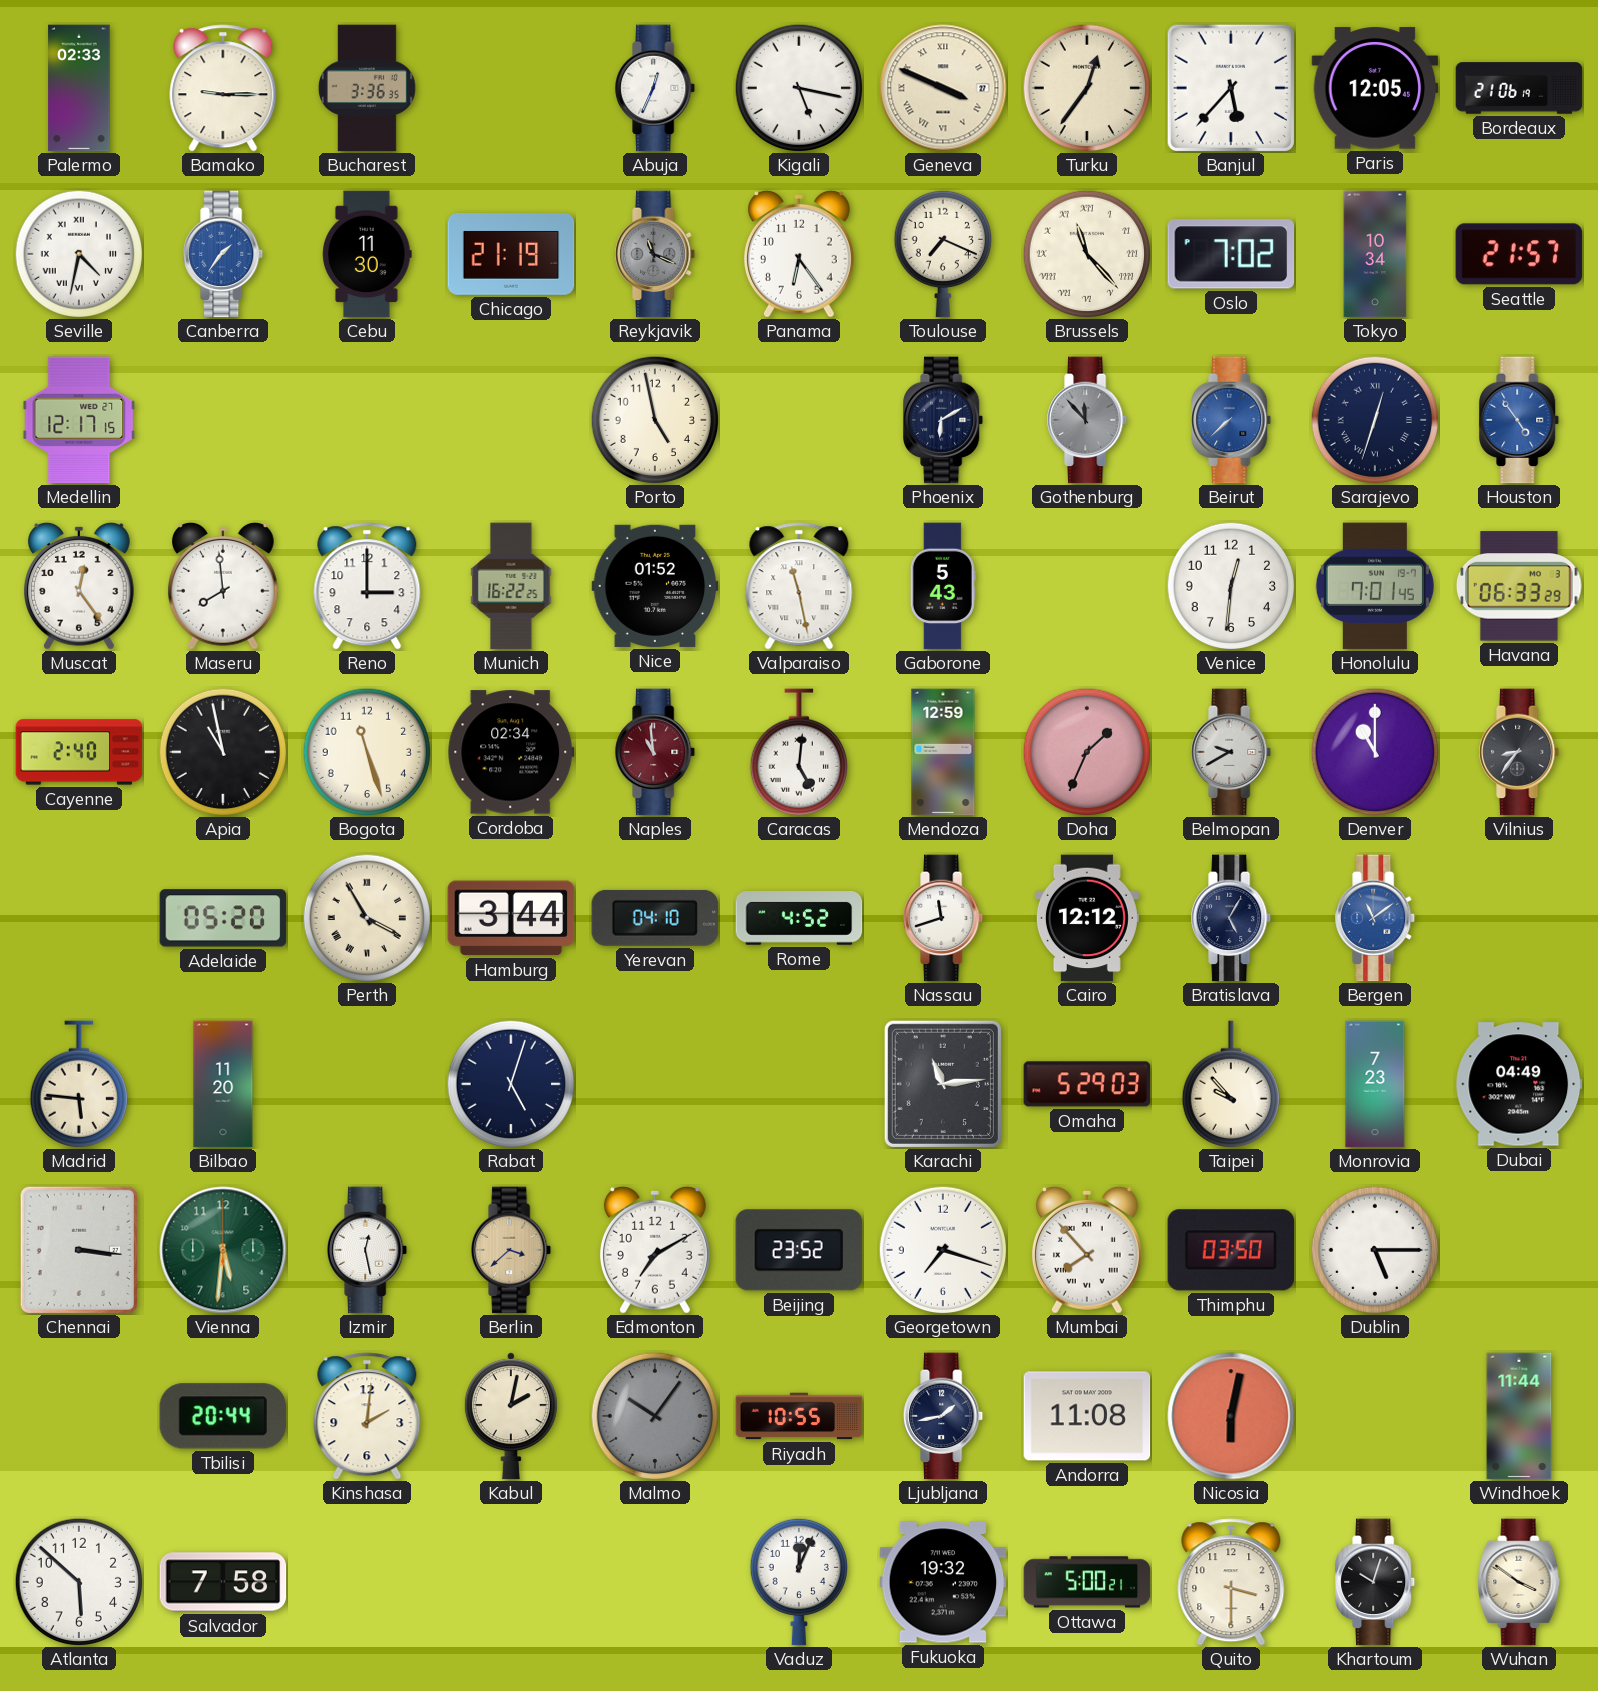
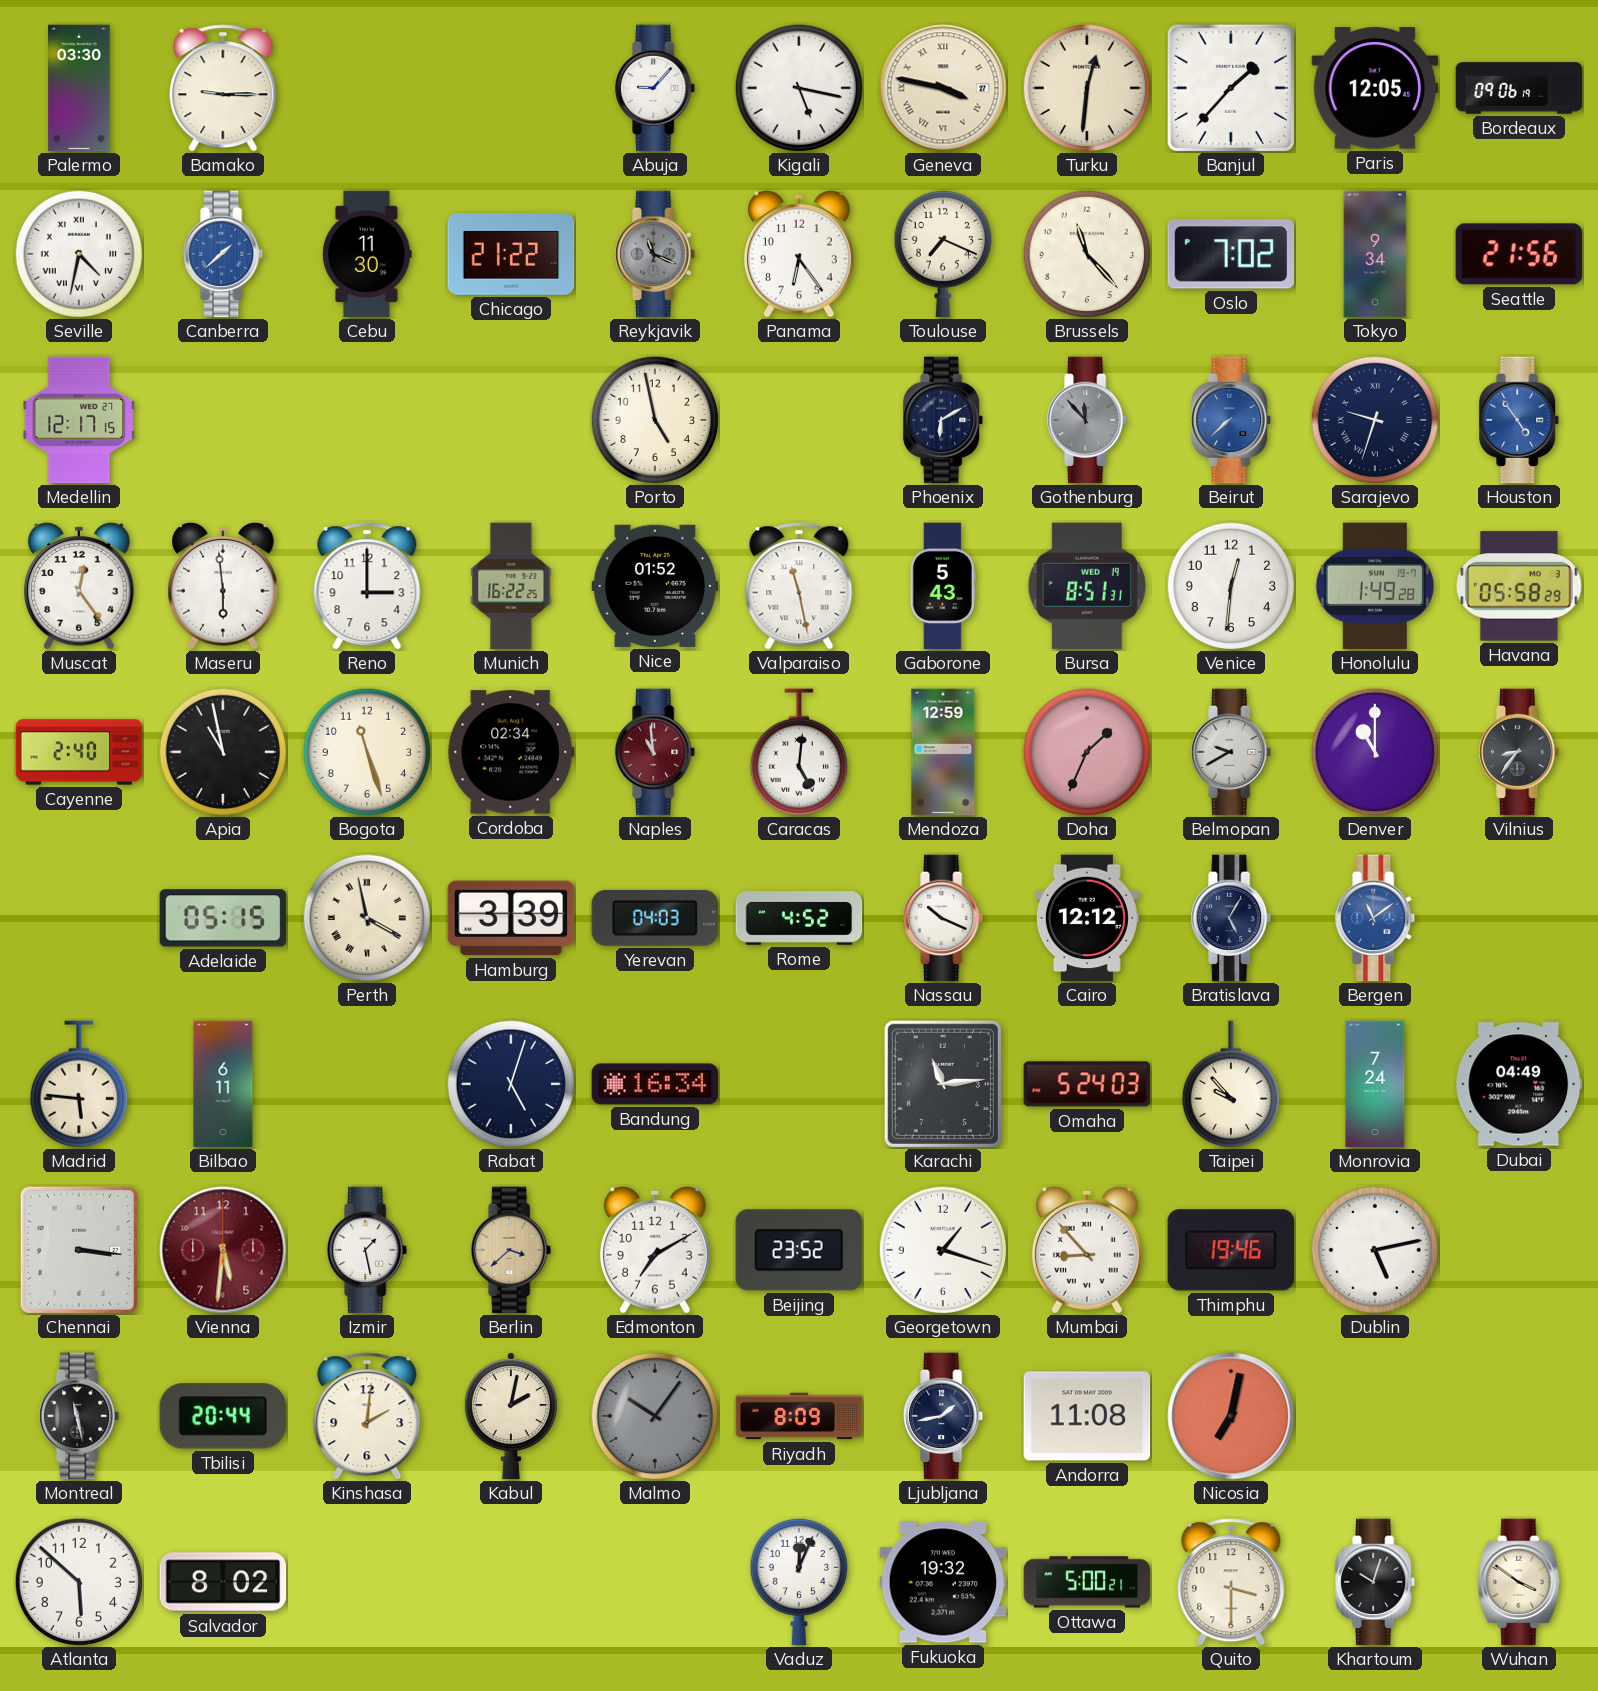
Palermo: 02:33 -> 03:30 (79, 88)
Bucharest: 3:36 -> none (367, 88)
Abuja: 12:34 -> 9:07 (656, 88)
Geneva: 3:49 -> 3:47 (943, 88)
Turku: 12:36 -> 12:31 (1086, 88)
Banjul: 5:37 -> 1:37 (1231, 88)
Bordeaux: 21:06 -> 09:06 (1519, 88)
Canberra: 1:36 -> 1:38 (224, 254)
Chicago: 21:19 -> 21:22 (511, 255)
Brussels numerals: Roman -> Arabic (1086, 254)
Tokyo: 10:34 -> 9:34 (1375, 254)
Seattle: 21:57 -> 21:56 (1519, 254)
Sarajevo: 12:33 -> 9:33 (1374, 420)
Maseru: 7:59 -> 5:59 (223, 586)
Bursa: none -> 8:51 (1087, 586)
Honolulu: 7:01 -> 1:49 (1375, 586)
Havana: 06:33 -> 05:58 (1519, 586)
Adelaide: 05:20 -> 05:15 (223, 918)
Perth: 3:55 -> 3:58 (366, 918)
Hamburg: 3:44 -> 3:39 (511, 918)
Yerevan: 04:10 -> 04:03 (655, 918)
Nassau: 11:42 -> 10:19 (944, 918)
Bilbao: 11:20 -> 6:11 (223, 1084)
Bandung: none -> 16:34 (655, 1084)
Omaha: 5:29 -> 5:24 (1087, 1084)
Monrovia: 7:23 -> 7:24 (1375, 1084)
Vienna dial: green -> burgundy (223, 1250)
Izmir: 12:28 -> 1:28 (368, 1250)
Georgetown: 7:18 -> 1:18 (942, 1250)
Mumbai: 7:53 -> 8:53 (1087, 1250)
Thimphu: 03:50 -> 19:46 (1231, 1250)
Dublin: 5:15 -> 5:13 (1374, 1250)
Montreal: none -> 11:28 (80, 1416)
Riyadh: 10:55 -> 8:09 (799, 1416)
Nicosia: 6:02 -> 7:02 (1231, 1416)
Windhoek: 11:44 -> none (1519, 1416)
Salvador: 7:58 -> 8:02 (223, 1582)
